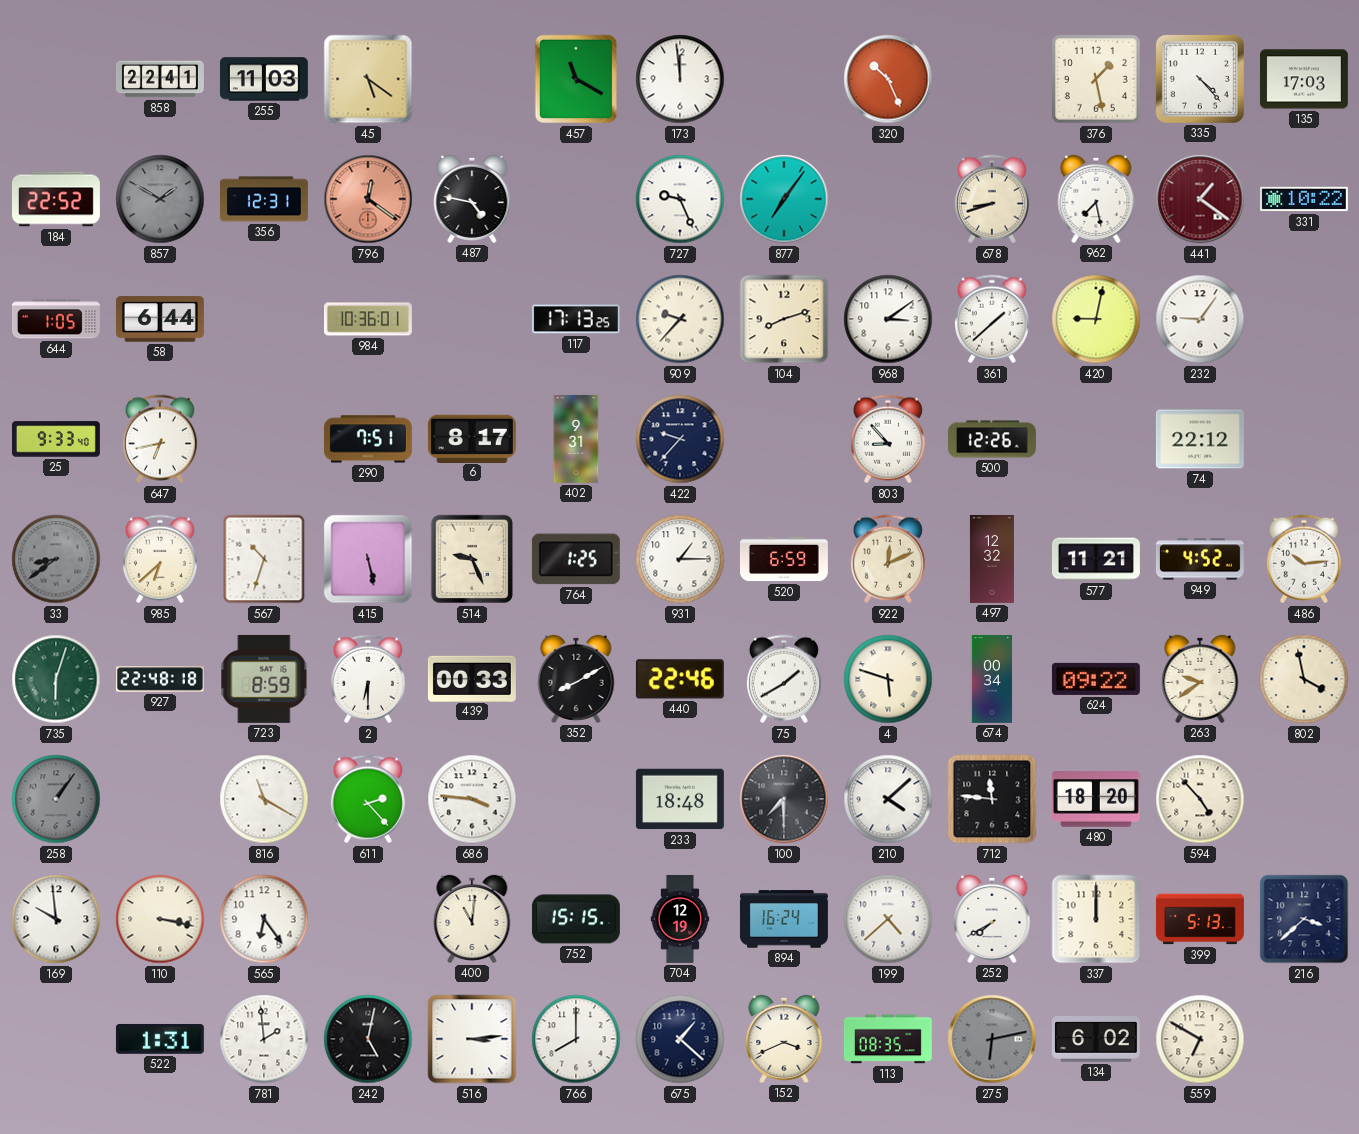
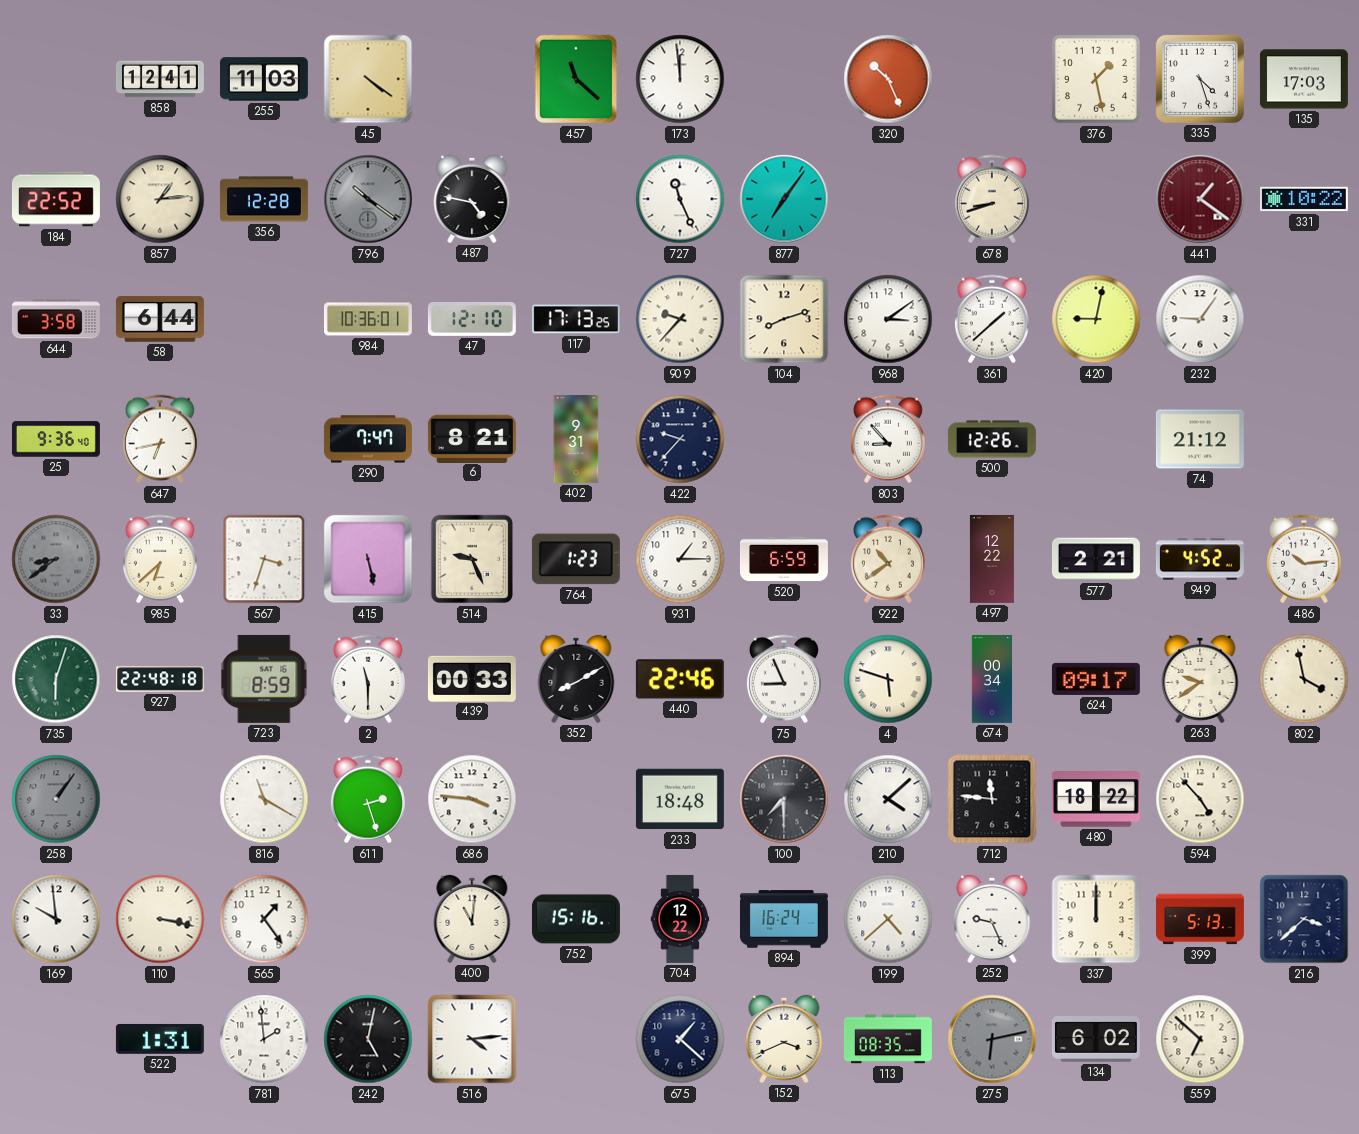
858: 22:41 -> 12:41 (160, 79)
45: 5:21 -> 4:21 (368, 79)
457: 11:20 -> 11:22 (575, 79)
335: 4:23 -> 4:27 (1200, 79)
857: 1:50 -> 1:14 (160, 199)
857 dial: grey -> cream (160, 199)
356: 12:31 -> 12:28 (264, 199)
796: 12:21 -> 10:21 (368, 199)
796 dial: salmon -> grey (368, 199)
727: 9:26 -> 11:26 (680, 199)
962: 7:28 -> none (1096, 199)
644: 1:05 -> 3:58 (56, 319)
47: none -> 12:10 (472, 319)
25: 9:33 -> 9:36 (56, 439)
290: 7:51 -> 7:47 (368, 439)
6: 8:17 -> 8:21 (472, 438)
74: 22:12 -> 21:12 (1200, 439)
567: 10:33 -> 3:33 (264, 559)
764: 1:25 -> 1:23 (576, 559)
922: 12:11 -> 10:39 (888, 559)
497: 12:32 -> 12:22 (992, 559)
577: 11:21 -> 2:21 (1096, 559)
2: 6:30 -> 11:30 (368, 679)
75: 1:40 -> 8:56 (784, 679)
624: 09:22 -> 09:17 (1096, 679)
611: 2:23 -> 2:27 (368, 799)
480: 18:20 -> 18:22 (1096, 799)
565: 6:24 -> 1:24 (264, 919)
752: 15:15 -> 15:16 (576, 919)
704: 12:19 -> 12:22 (680, 919)
252: 7:40 -> 9:26 (992, 919)
516: 3:14 -> 4:14 (472, 1039)
766: 8:00 -> none (576, 1039)
559: 6:50 -> 6:52 (1200, 1039)
